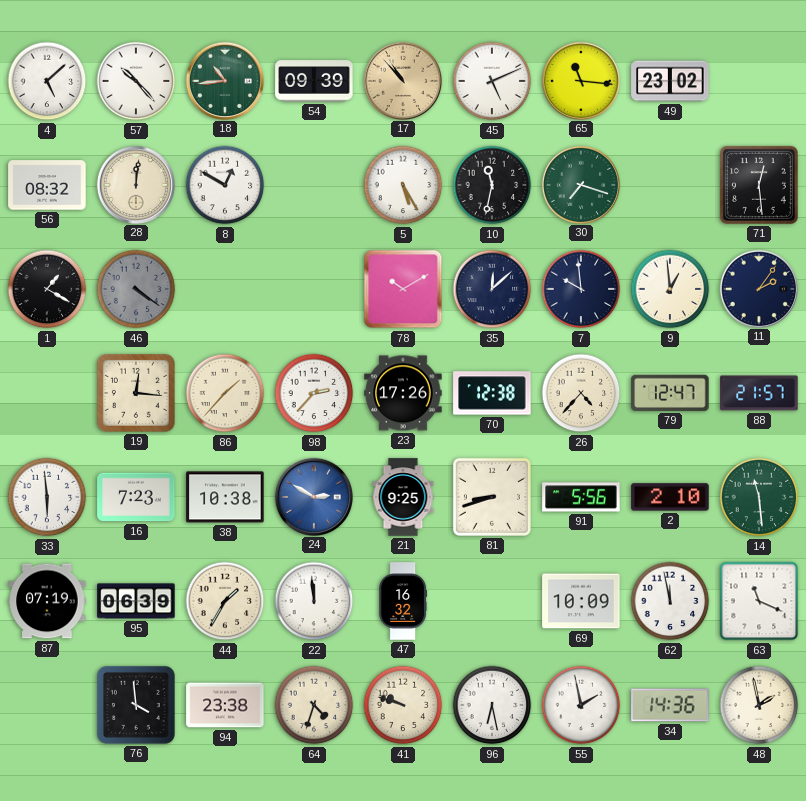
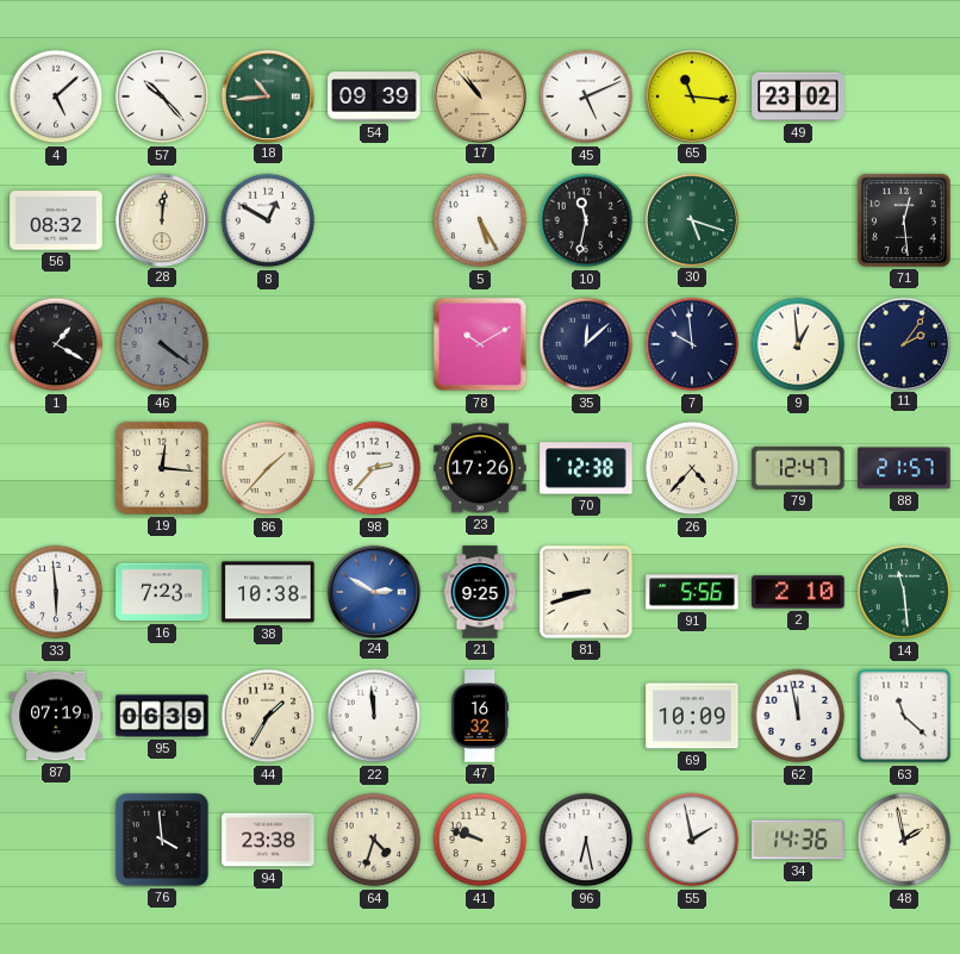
30: 7:18 -> 5:18 (691, 219)
63: 11:19 -> 11:22 (904, 716)
